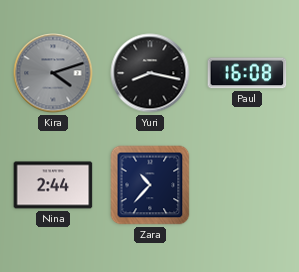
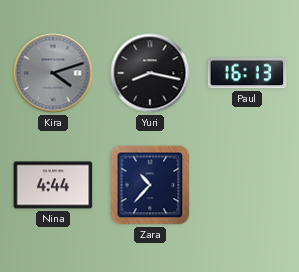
Paul: 16:08 -> 16:13 (247, 73)
Nina: 2:44 -> 4:44 (53, 185)
